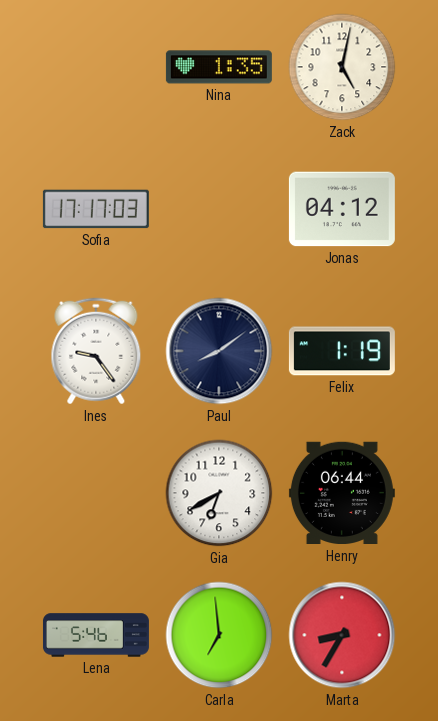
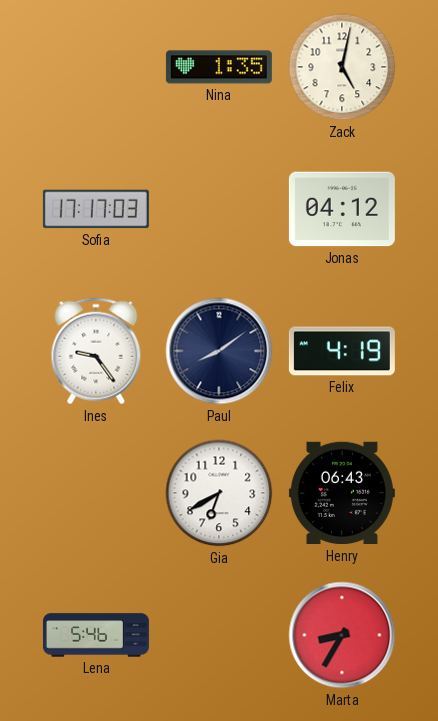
Felix: 1:19 -> 4:19 (342, 351)
Henry: 06:44 -> 06:43 (342, 493)
Carla: 6:59 -> none (219, 635)
